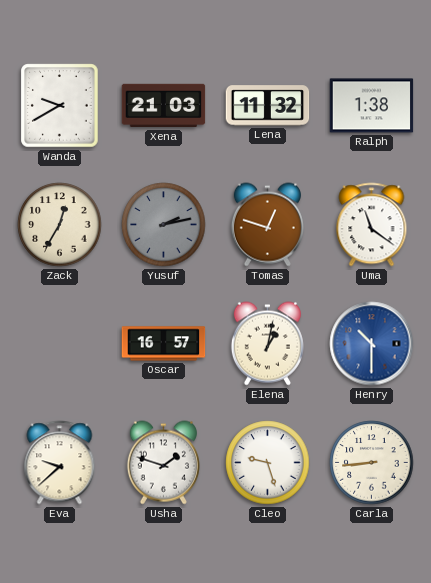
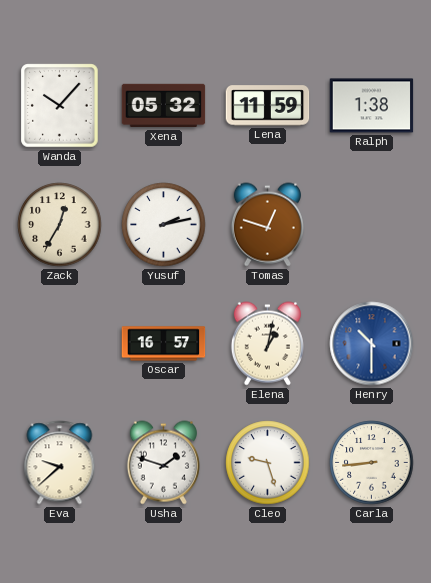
Wanda: 9:40 -> 10:07 (60, 106)
Xena: 21:03 -> 05:32 (164, 106)
Lena: 11:32 -> 11:59 (268, 106)
Yusuf dial: grey -> white (164, 225)
Uma: 11:21 -> none (372, 225)
